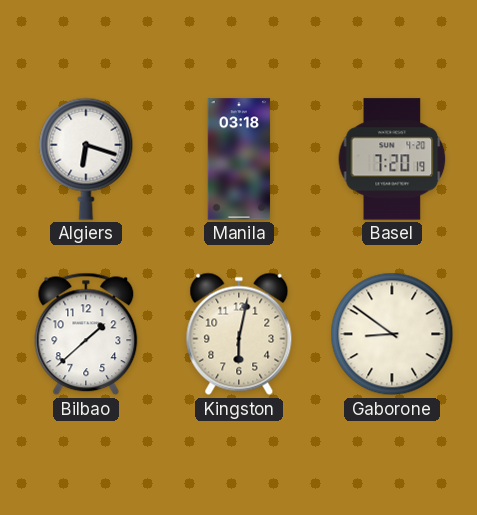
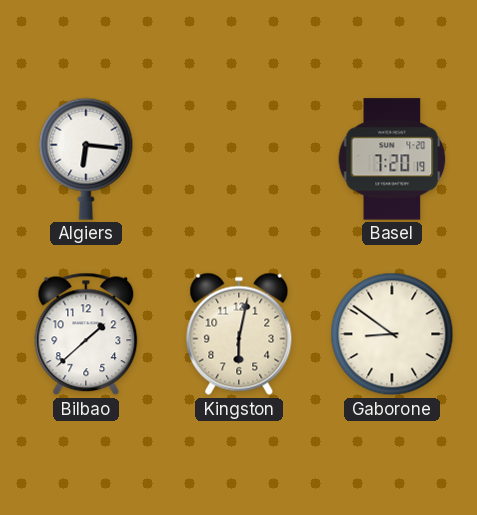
Algiers: 6:18 -> 6:16 (86, 159)
Manila: 03:18 -> none (239, 159)
